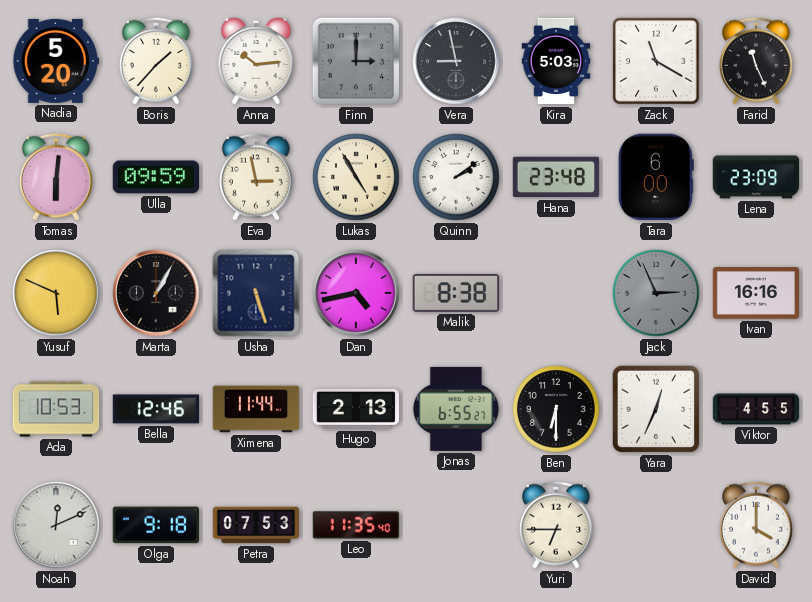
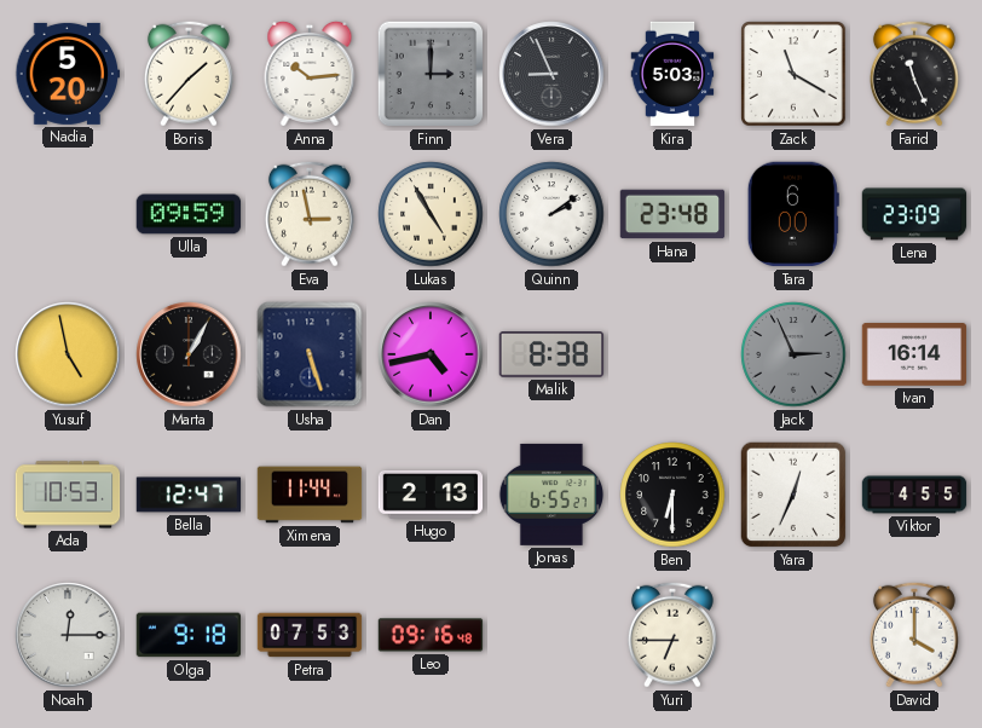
Vera: 8:58 -> 8:56 (551, 74)
Tomas: 6:01 -> none (56, 177)
Yusuf: 5:49 -> 4:58 (68, 354)
Ivan: 16:16 -> 16:14 (914, 356)
Bella: 12:46 -> 12:47 (189, 495)
Noah: 12:11 -> 12:15 (68, 635)
Leo: 11:35 -> 09:16 (431, 635)
